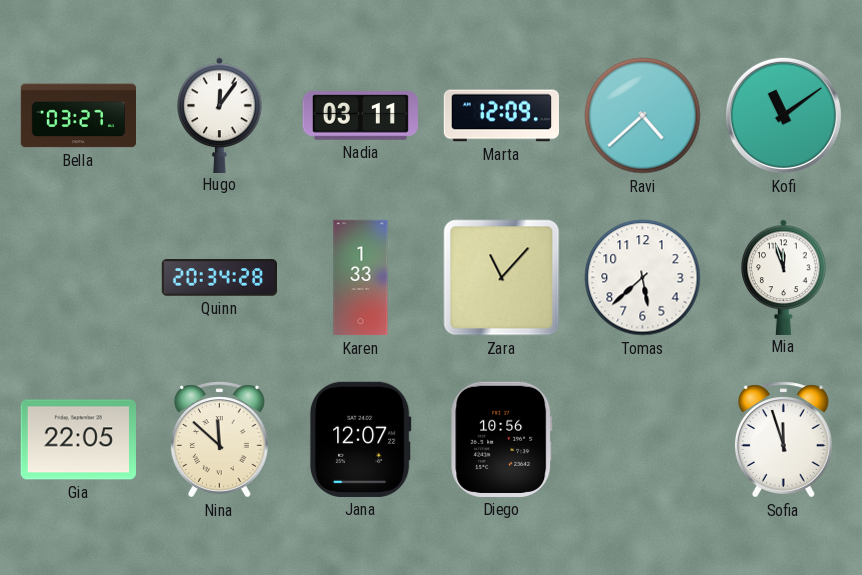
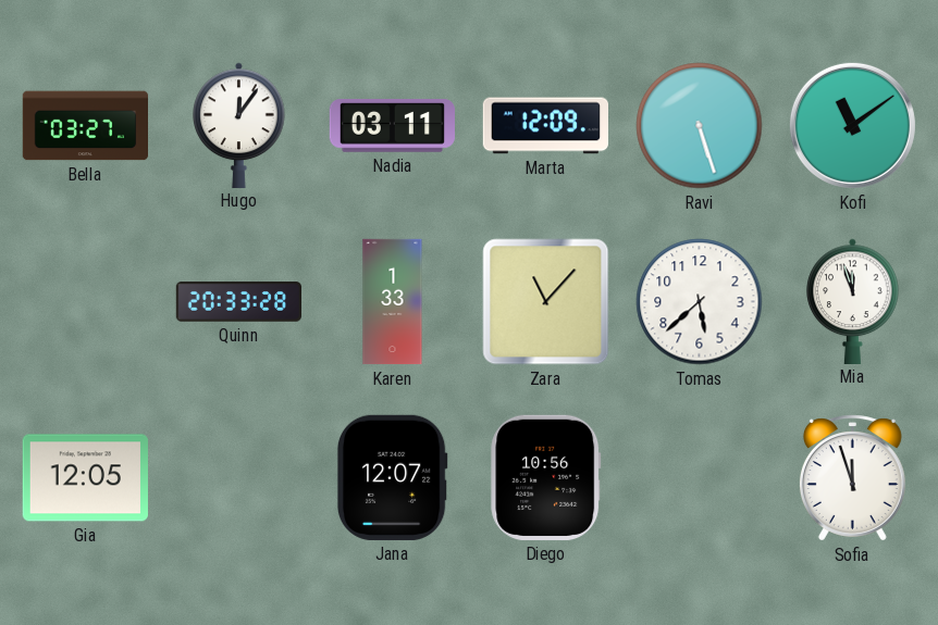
Ravi: 4:38 -> 5:27 (700, 126)
Quinn: 20:34 -> 20:33 (238, 302)
Gia: 22:05 -> 12:05 (85, 478)
Nina: 11:52 -> none (219, 440)
